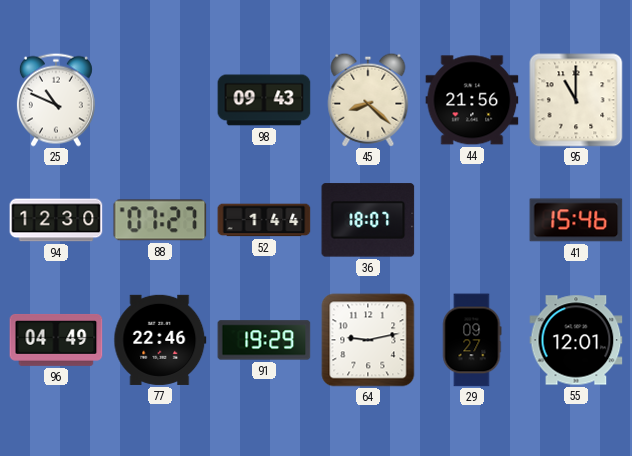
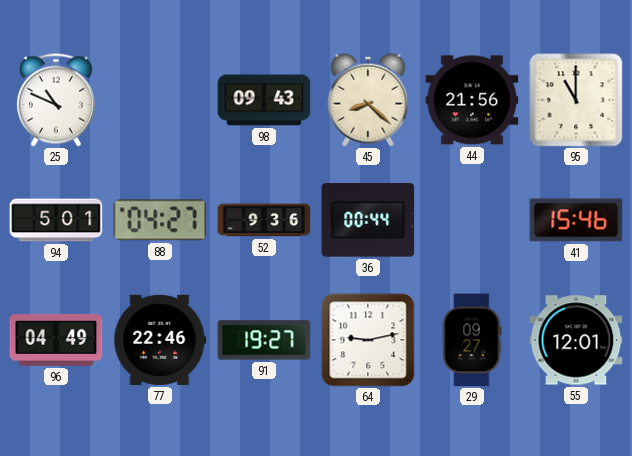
94: 12:30 -> 5:01 (56, 220)
88: 07:27 -> 04:27 (160, 220)
52: 1:44 -> 9:36 (264, 220)
36: 18:07 -> 00:44 (368, 220)
91: 19:29 -> 19:27 (264, 340)
